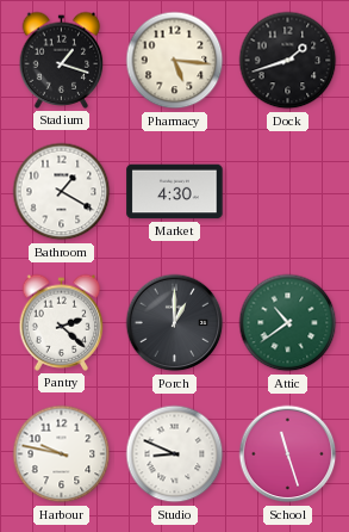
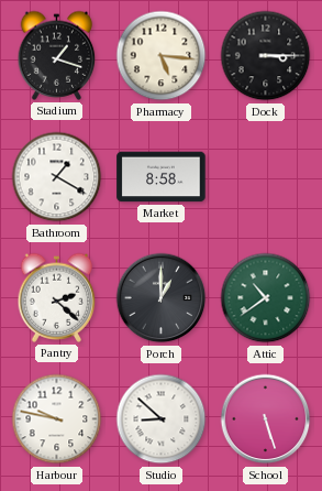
Dock: 1:42 -> 3:15 (266, 56)
Market: 4:30 -> 8:58 (162, 177)
Studio: 8:49 -> 8:52 (162, 419)
School: 11:27 -> 5:27 (266, 419)
